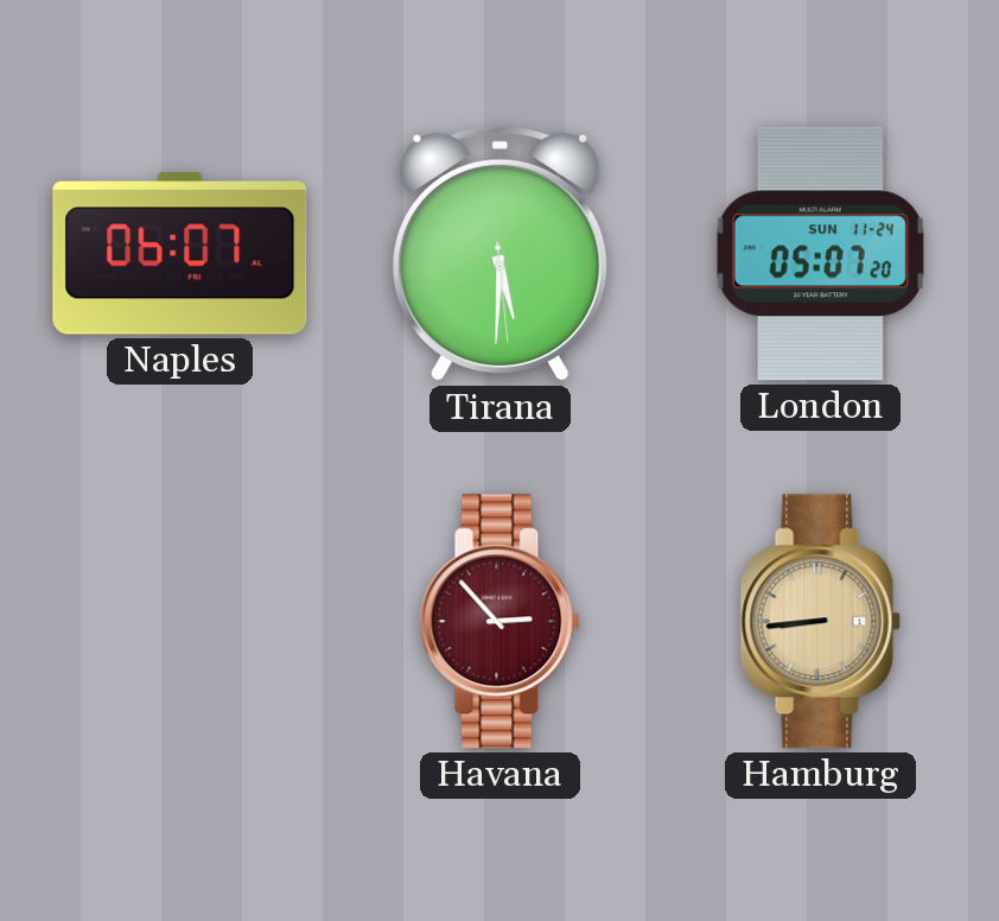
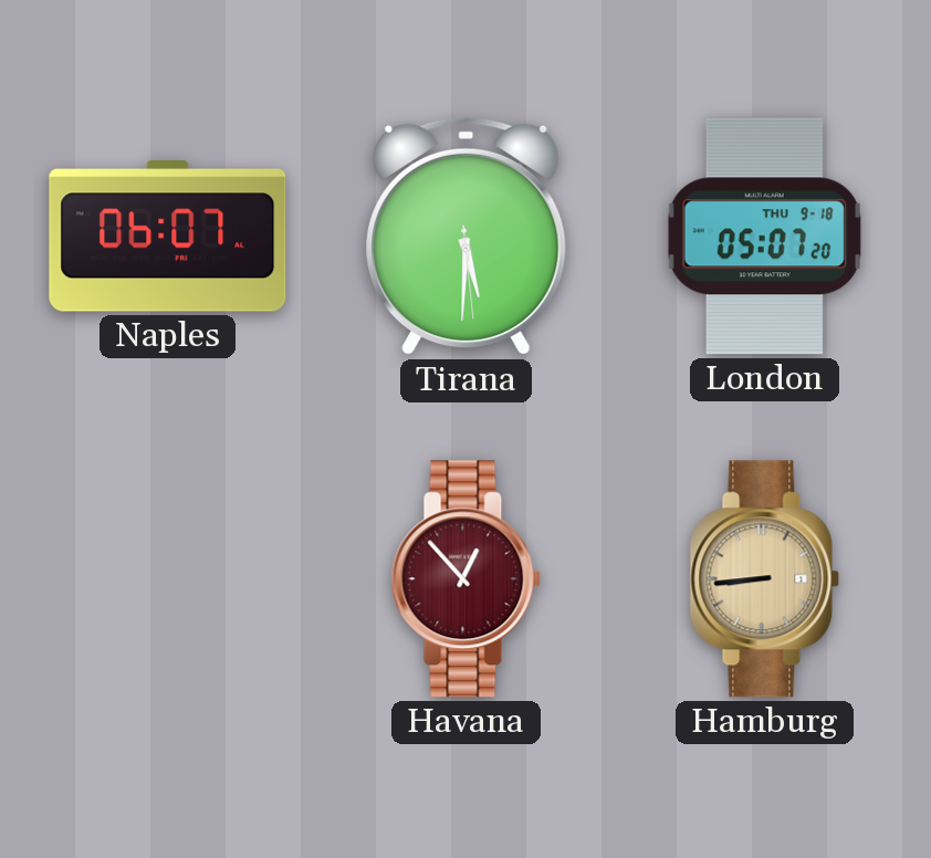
London date: SUN 11-24 -> THU 9-18 (764, 237)
Havana: 2:53 -> 12:53 (467, 579)
